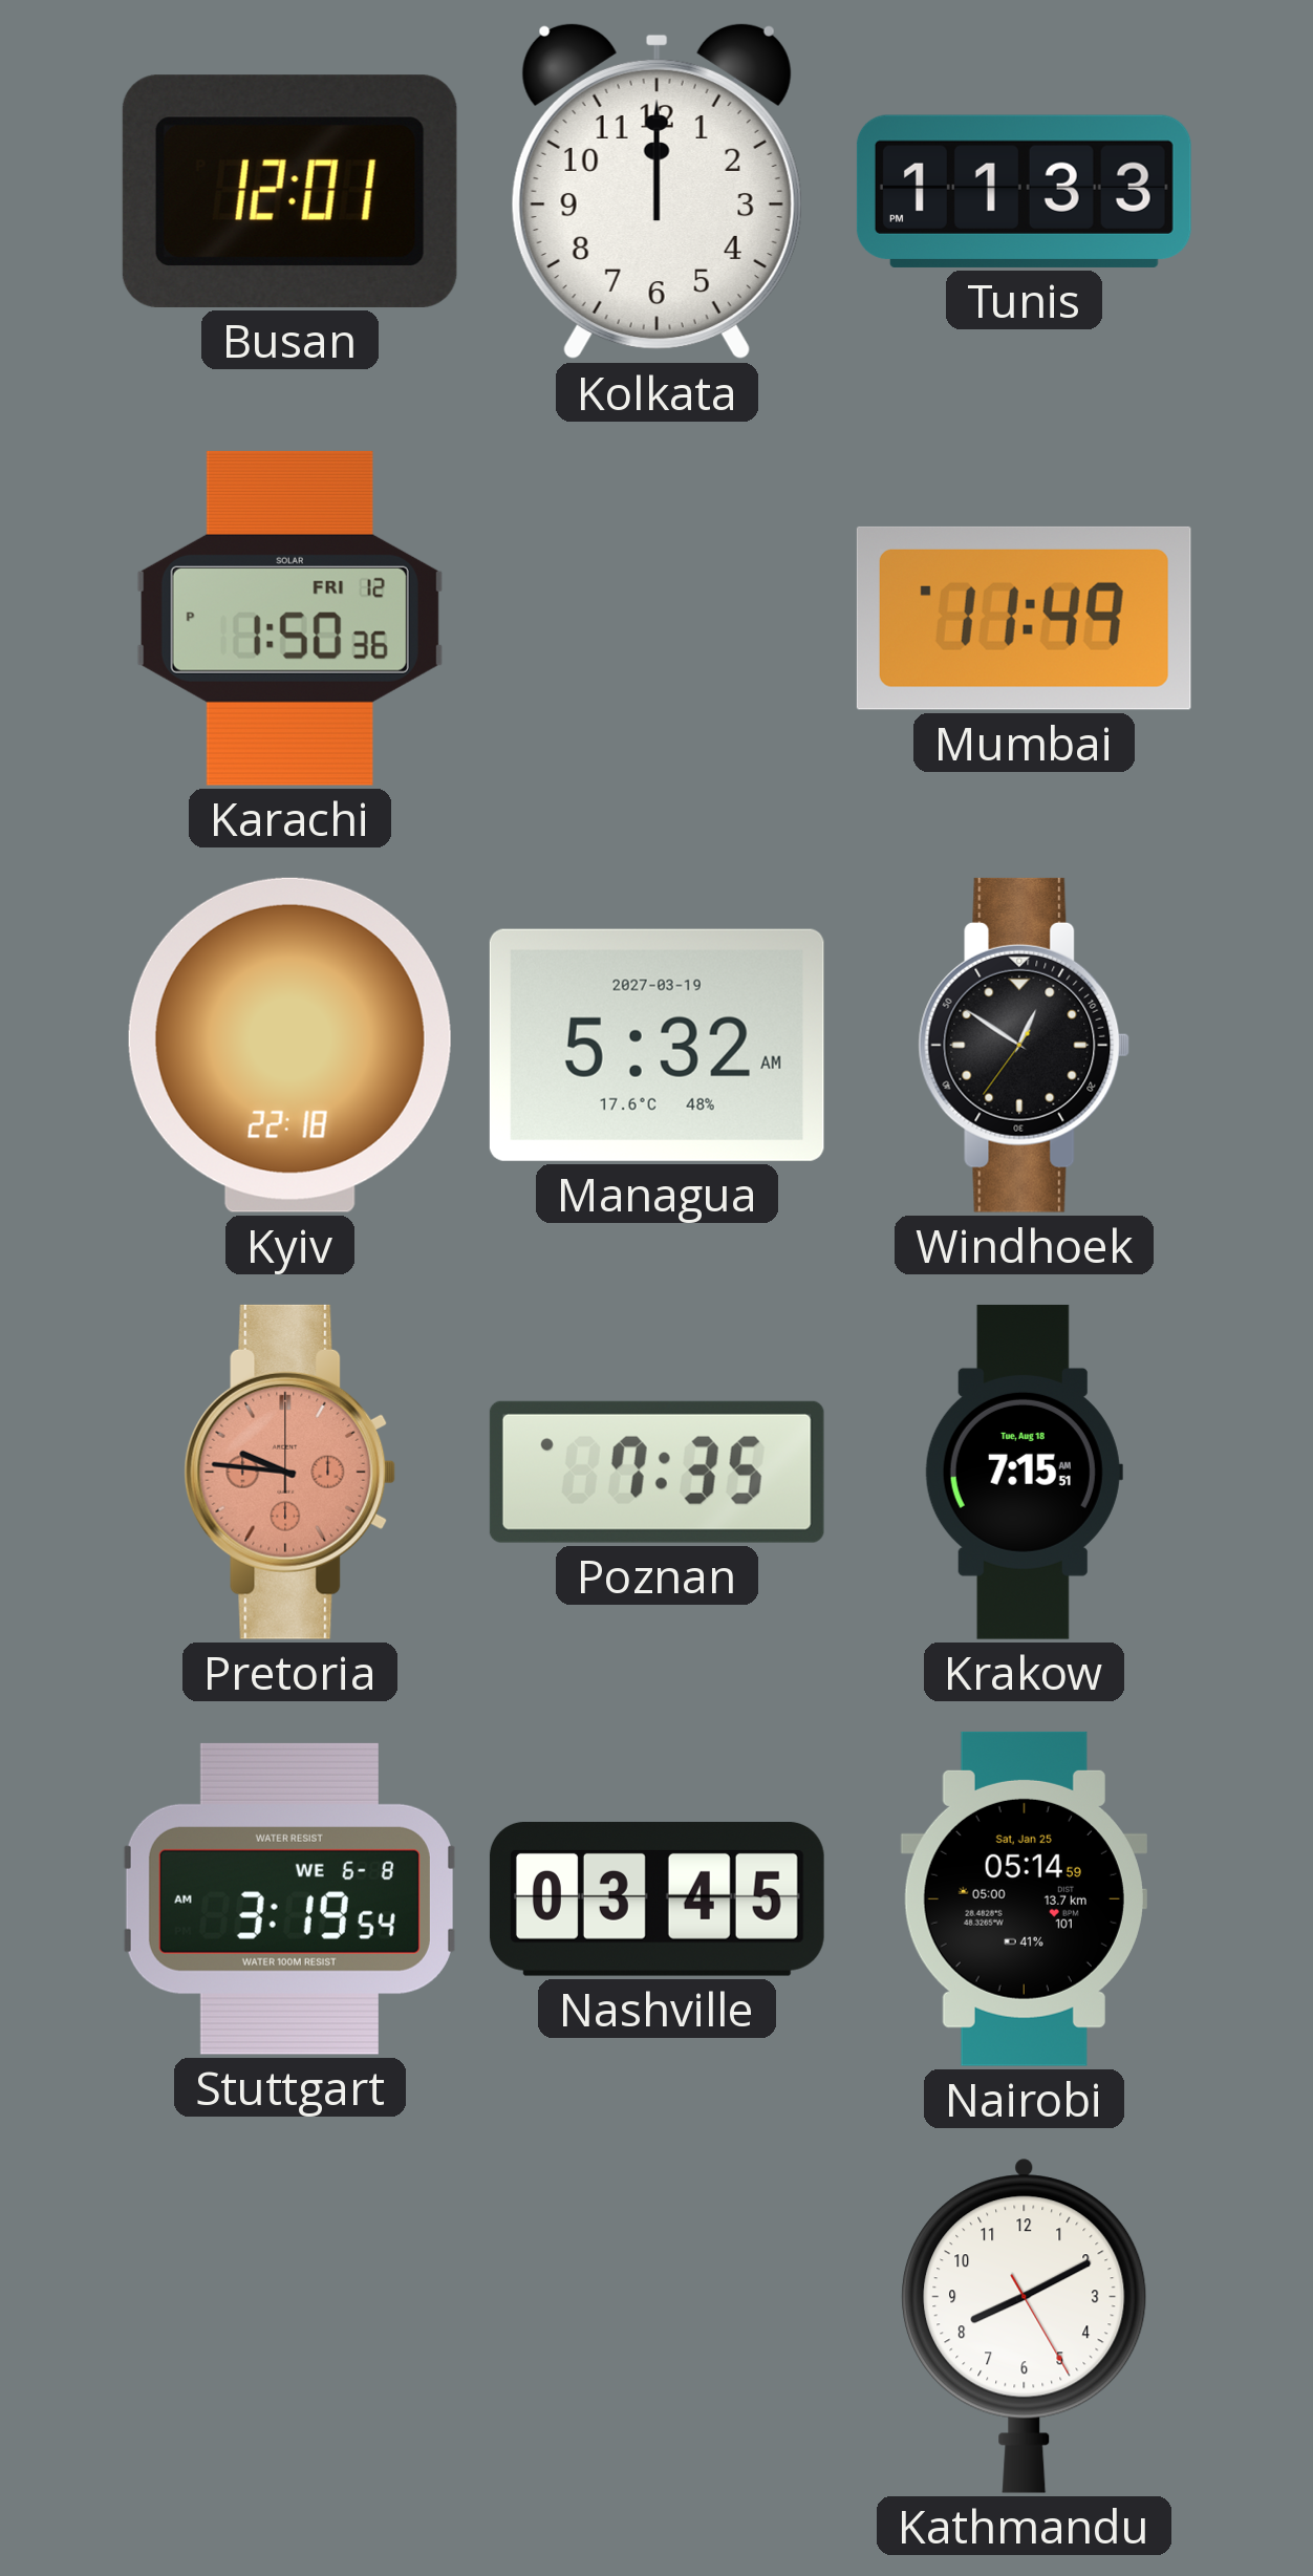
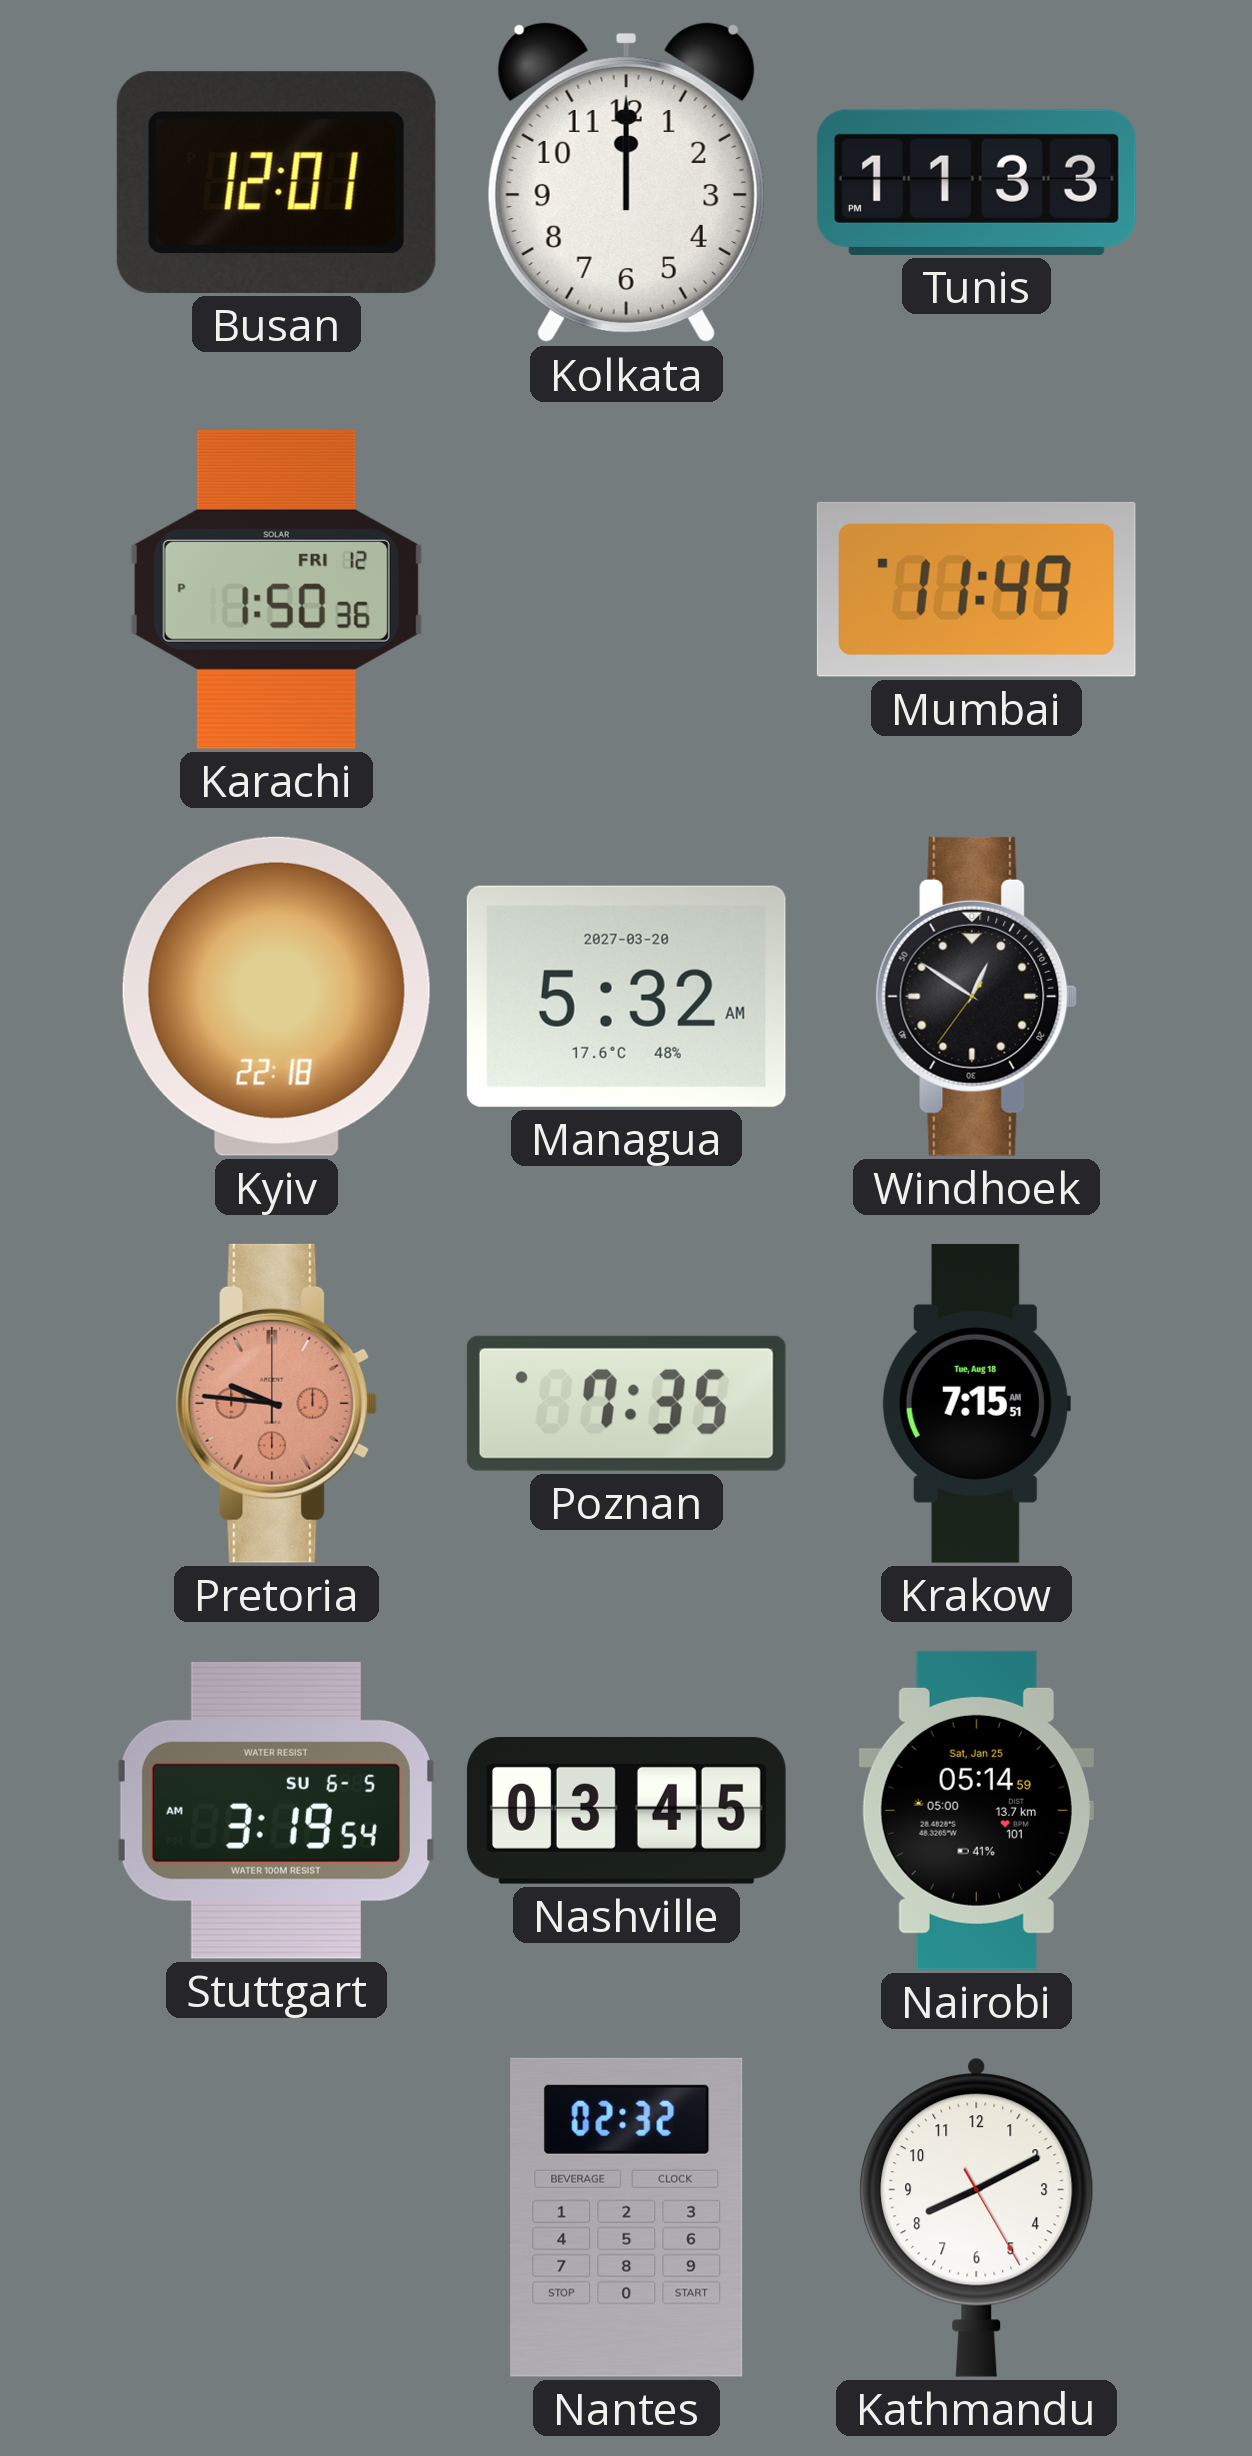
Managua date: 2027-03-19 -> 2027-03-20 (626, 996)
Stuttgart date: WE 6-8 -> SU 6-5 (276, 1810)
Nantes: none -> 02:32 (627, 2217)
